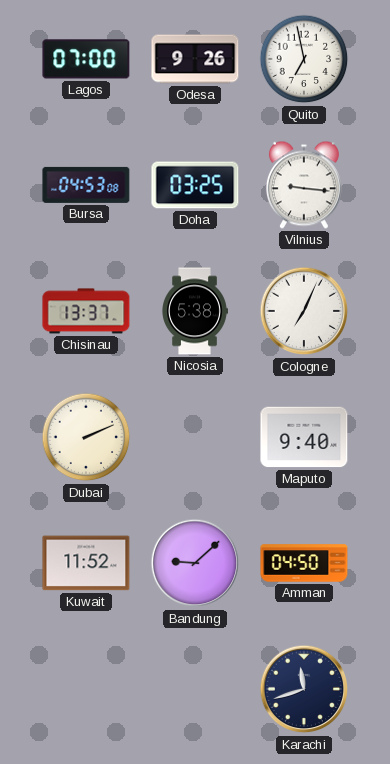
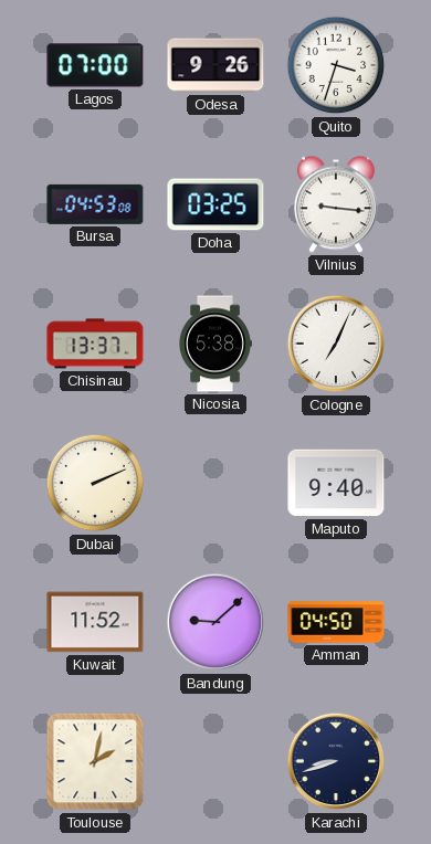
Quito: 6:58 -> 3:33 (336, 65)
Toulouse: none -> 2:02 (95, 761)
Karachi: 11:42 -> 8:42 (336, 761)
